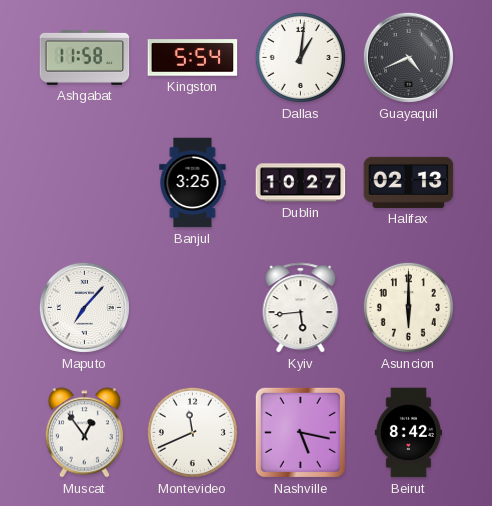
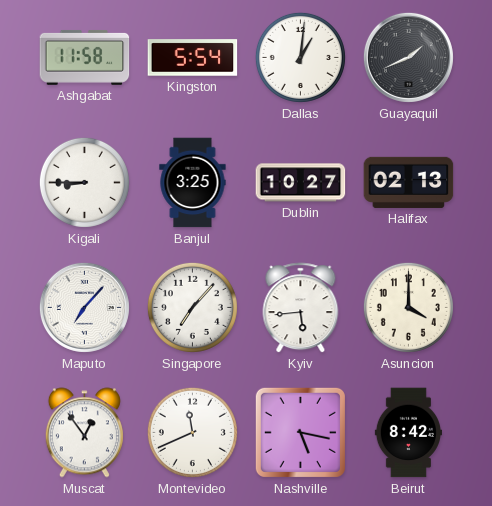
Guayaquil: 4:41 -> 1:41 (408, 57)
Kigali: none -> 8:45 (84, 182)
Singapore: none -> 7:07 (192, 307)
Asuncion: 6:00 -> 4:00 (408, 307)
